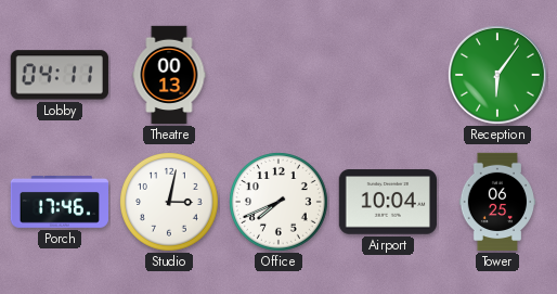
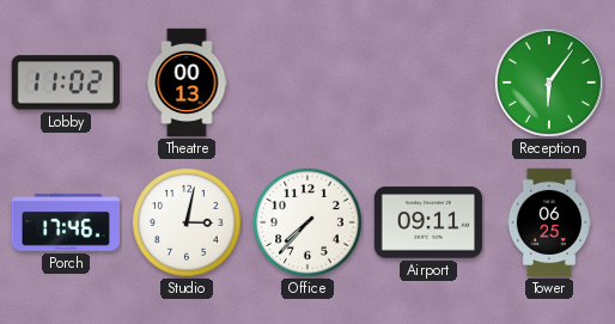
Lobby: 04:11 -> 11:02 (66, 82)
Office: 7:41 -> 7:37 (309, 224)
Airport: 10:04 -> 09:11 (427, 222)
